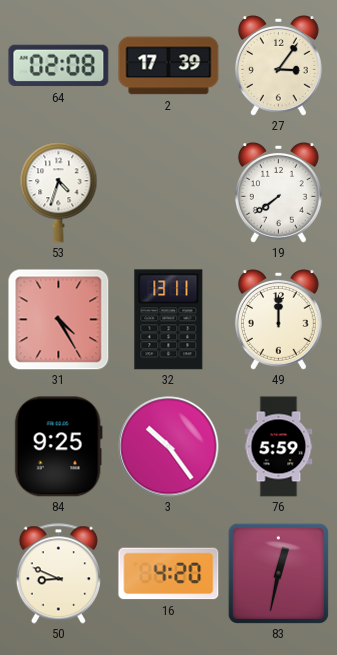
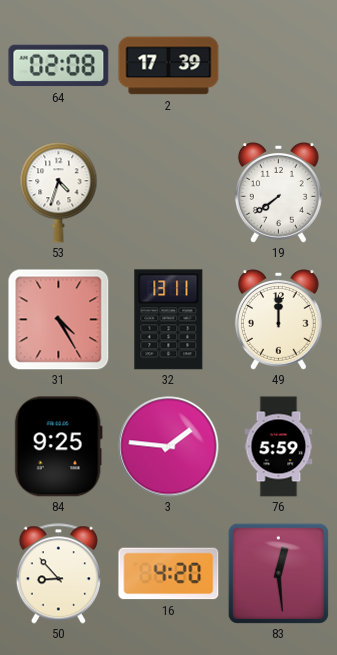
27: 3:06 -> none (278, 66)
3: 10:24 -> 1:46 (169, 447)
50: 8:49 -> 8:53 (58, 574)
83: 12:32 -> 12:29 (278, 573)
